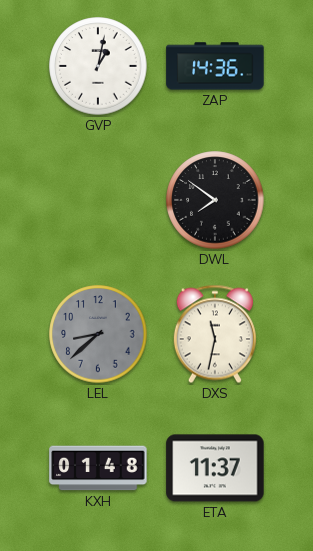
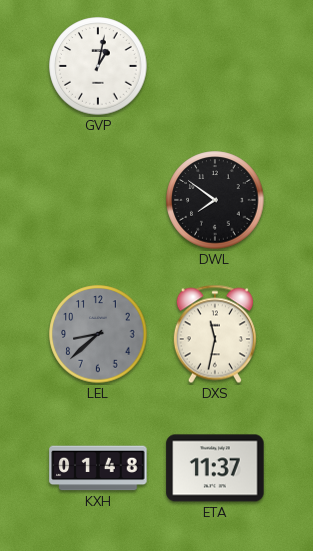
ZAP: 14:36 -> none (215, 66)
